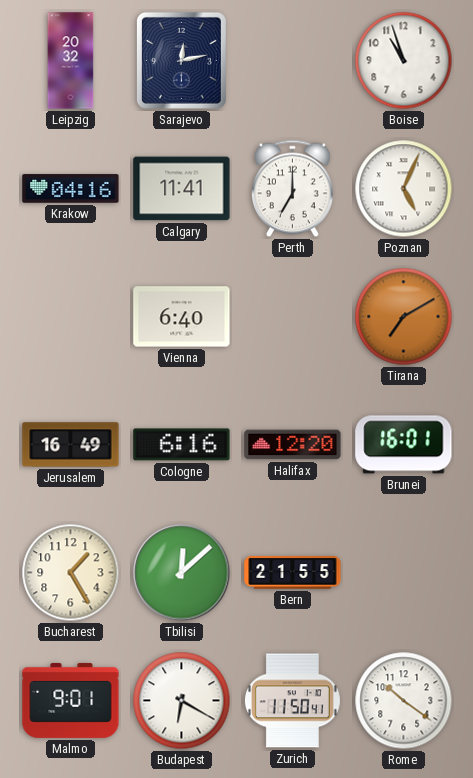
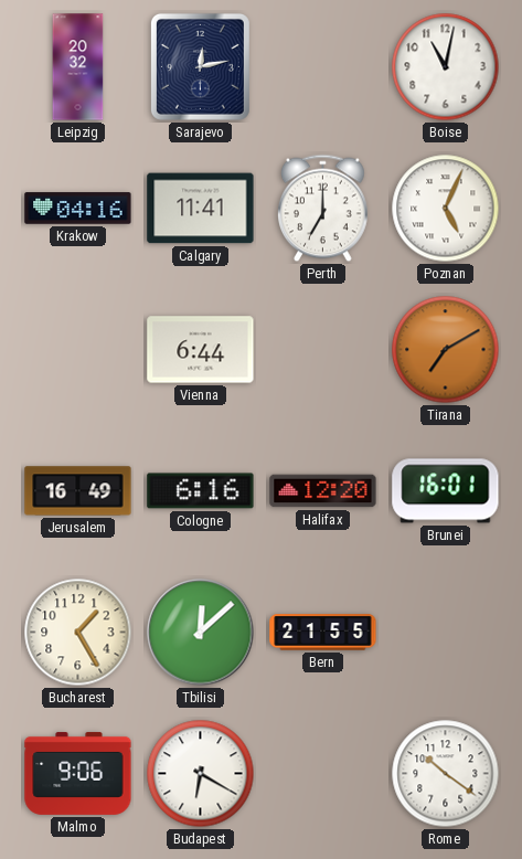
Boise: 10:57 -> 11:02 (446, 67)
Vienna: 6:40 -> 6:44 (201, 350)
Malmo: 9:01 -> 9:06 (78, 773)
Zurich: 11:50 -> none (292, 701)
